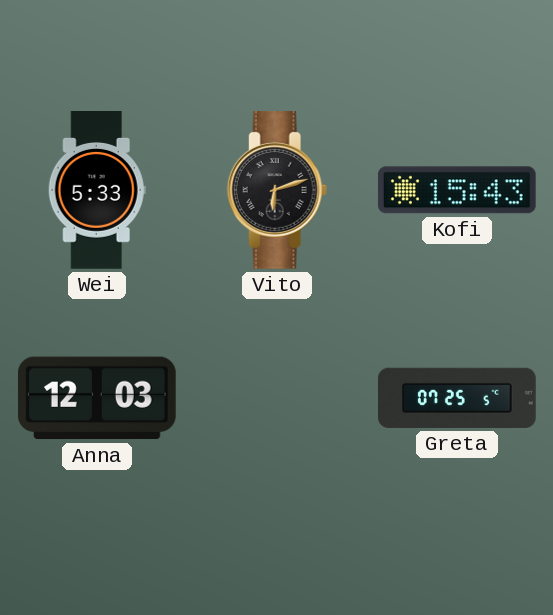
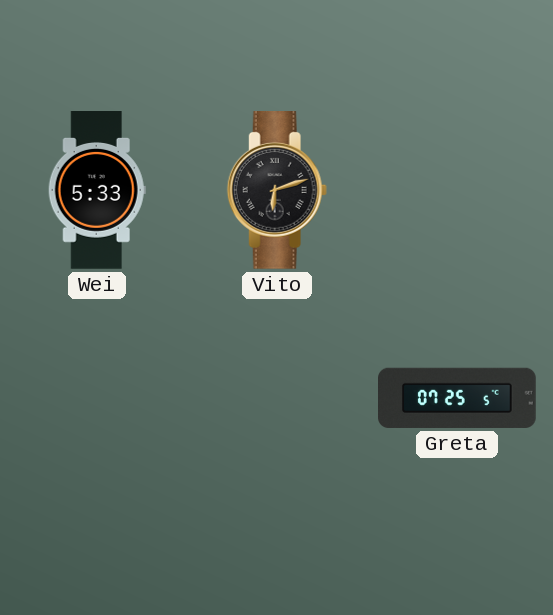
Kofi: 15:43 -> none (457, 190)
Anna: 12:03 -> none (97, 398)
